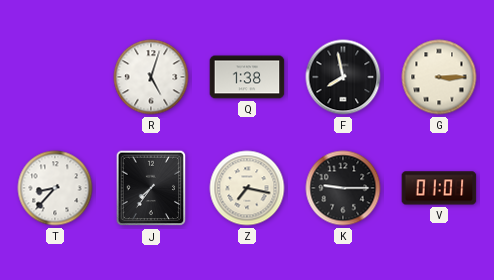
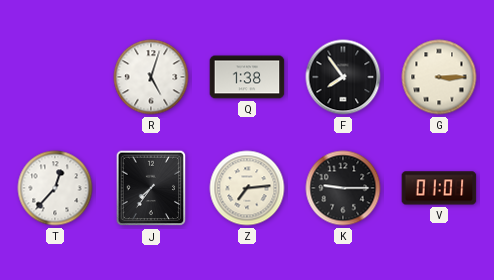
F: 7:58 -> 7:54 (343, 77)
T: 8:37 -> 12:37 (55, 188)
Z: 7:17 -> 7:14 (247, 188)
